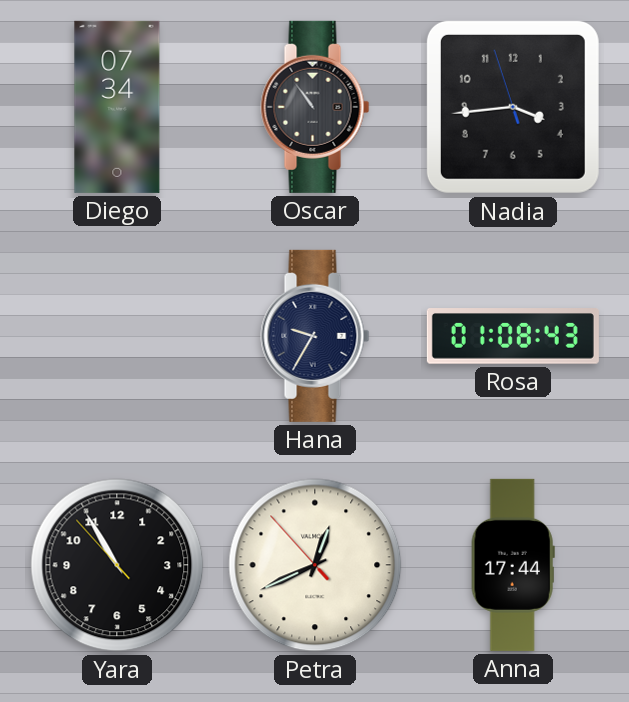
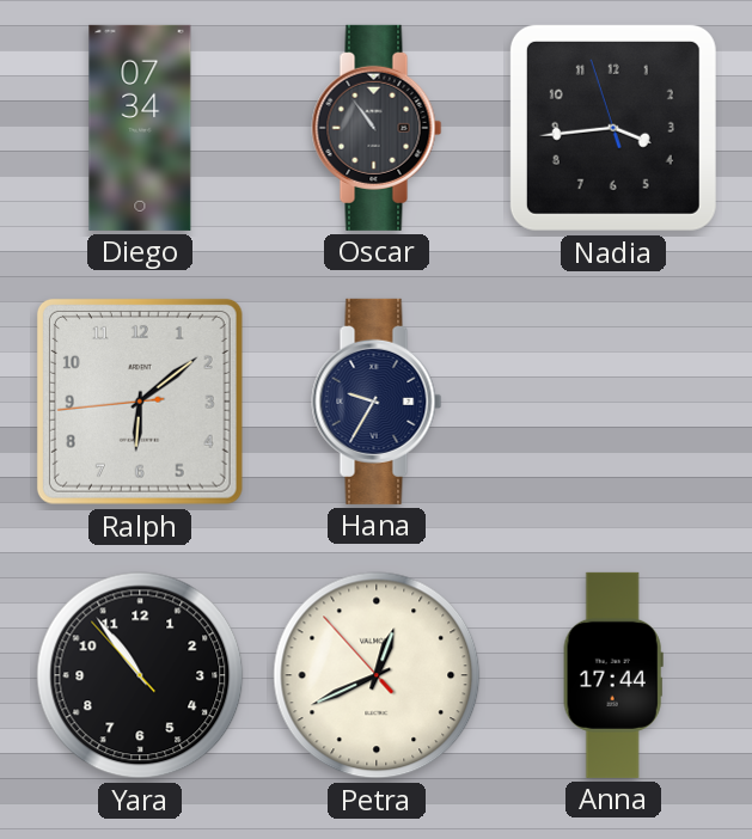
Ralph: none -> 6:08 (140, 402)
Rosa: 01:08 -> none (513, 336)
Yara: 10:54 -> 10:53 (140, 675)
